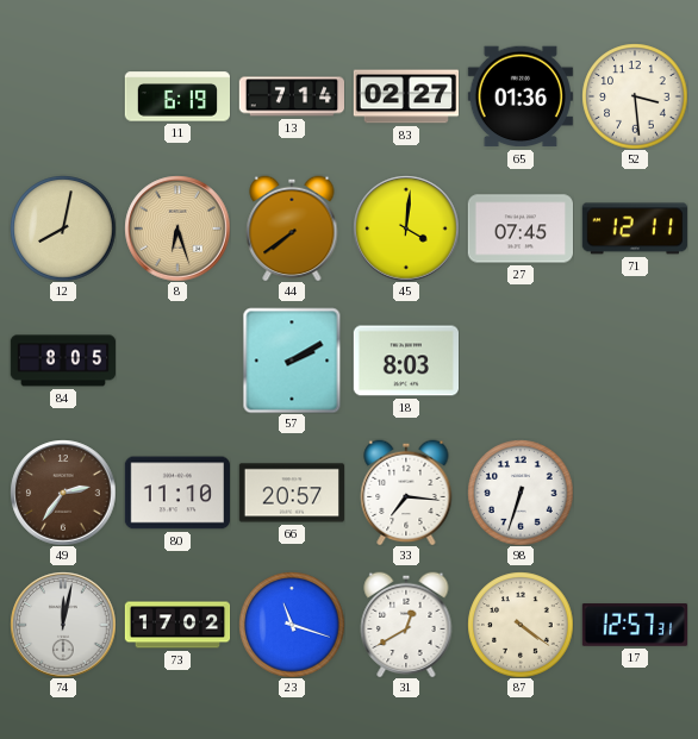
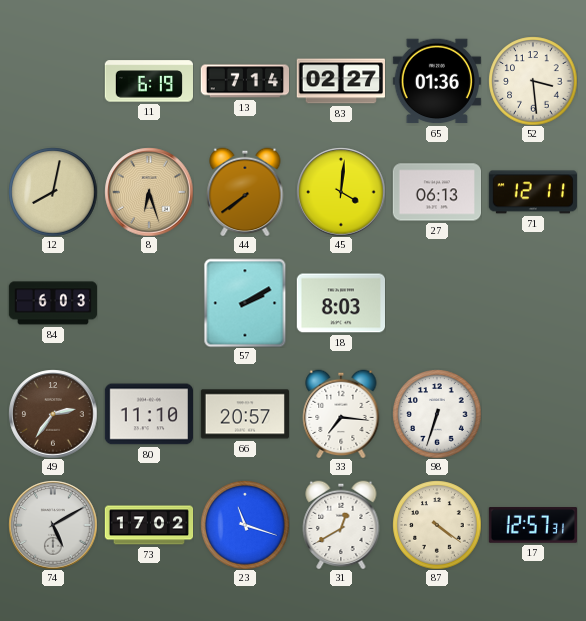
27: 07:45 -> 06:13 (436, 192)
84: 8:05 -> 6:03 (52, 303)
74: 12:02 -> 5:10 (53, 525)
